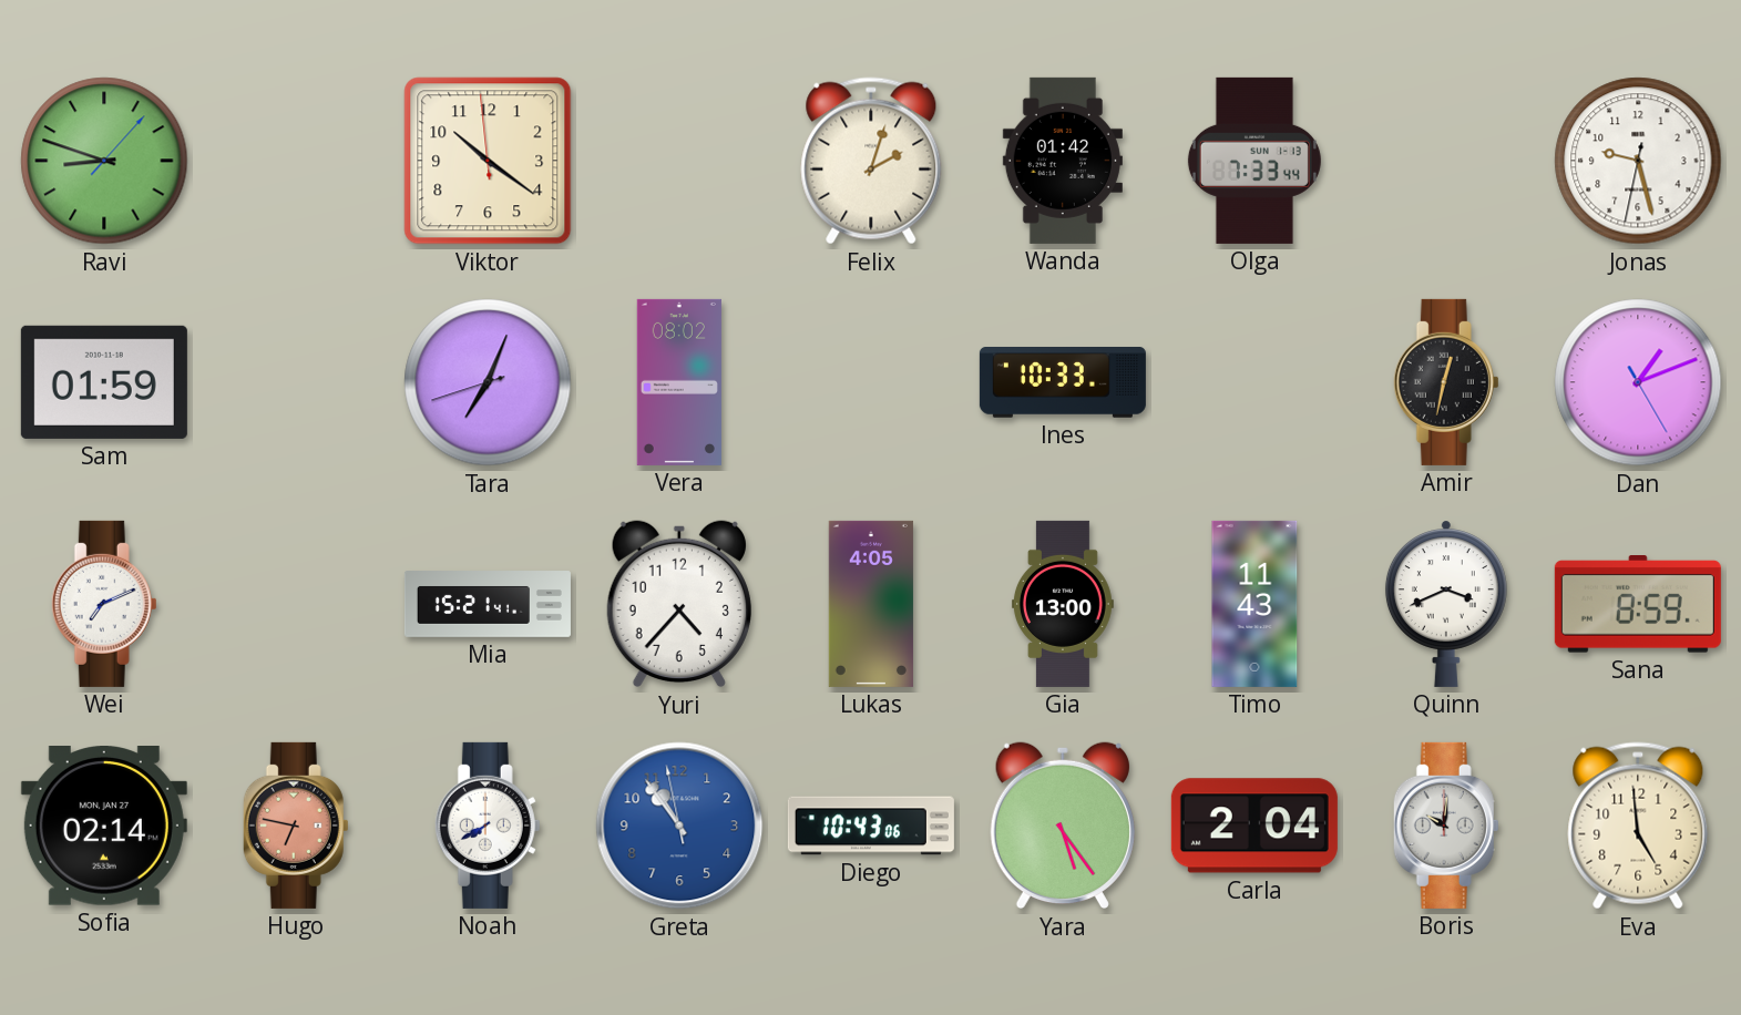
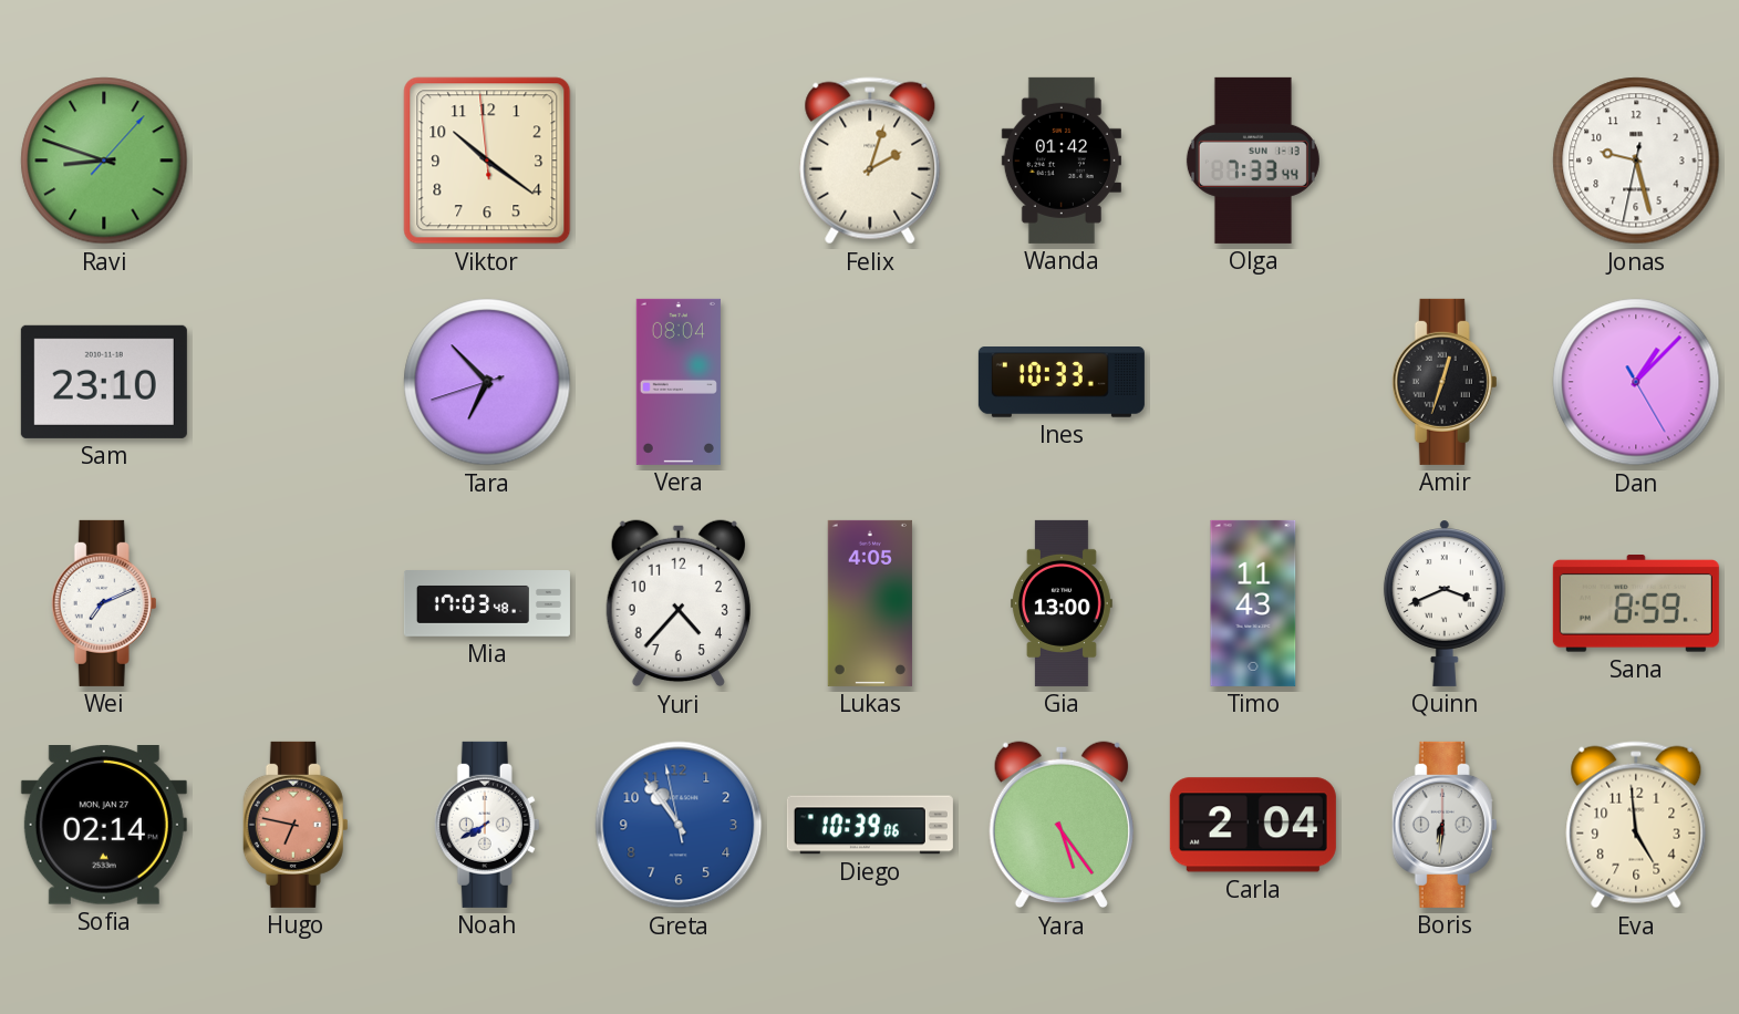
Sam: 01:59 -> 23:10 (104, 382)
Tara: 7:03 -> 6:52 (487, 382)
Vera: 08:02 -> 08:04 (679, 382)
Amir: 12:32 -> 12:33 (1445, 382)
Dan: 1:11 -> 1:07 (1636, 382)
Mia: 15:21 -> 17:03 (487, 603)
Diego: 10:43 -> 10:39 (870, 825)
Boris: 10:01 -> 6:31 (1445, 825)
